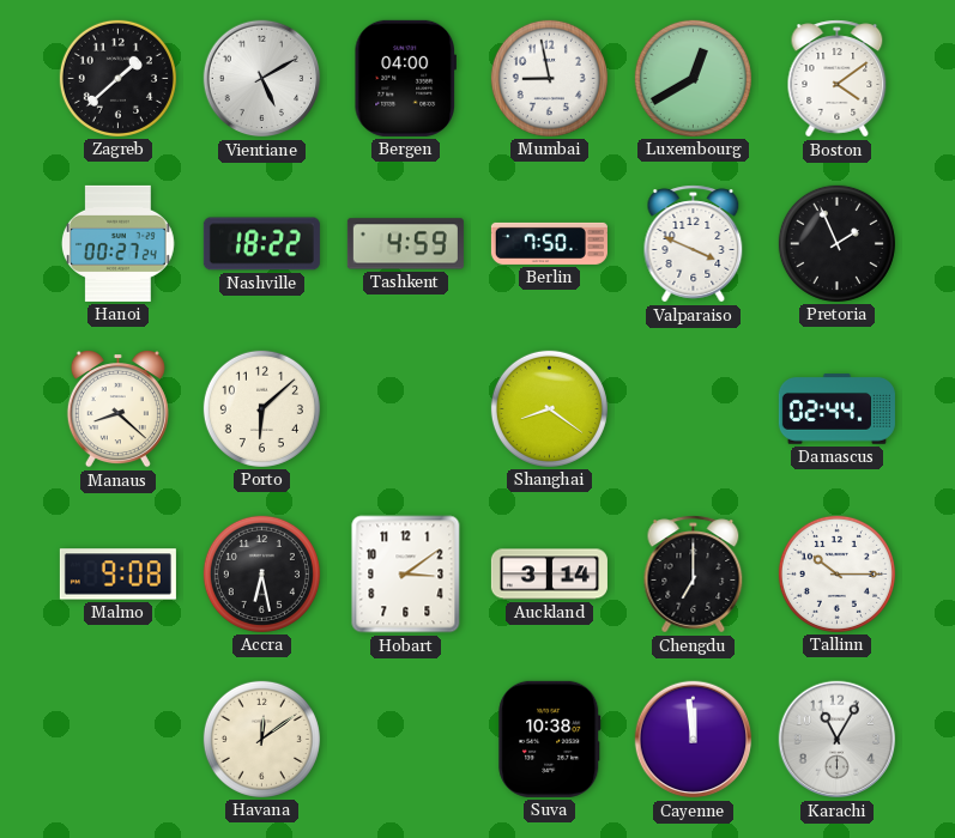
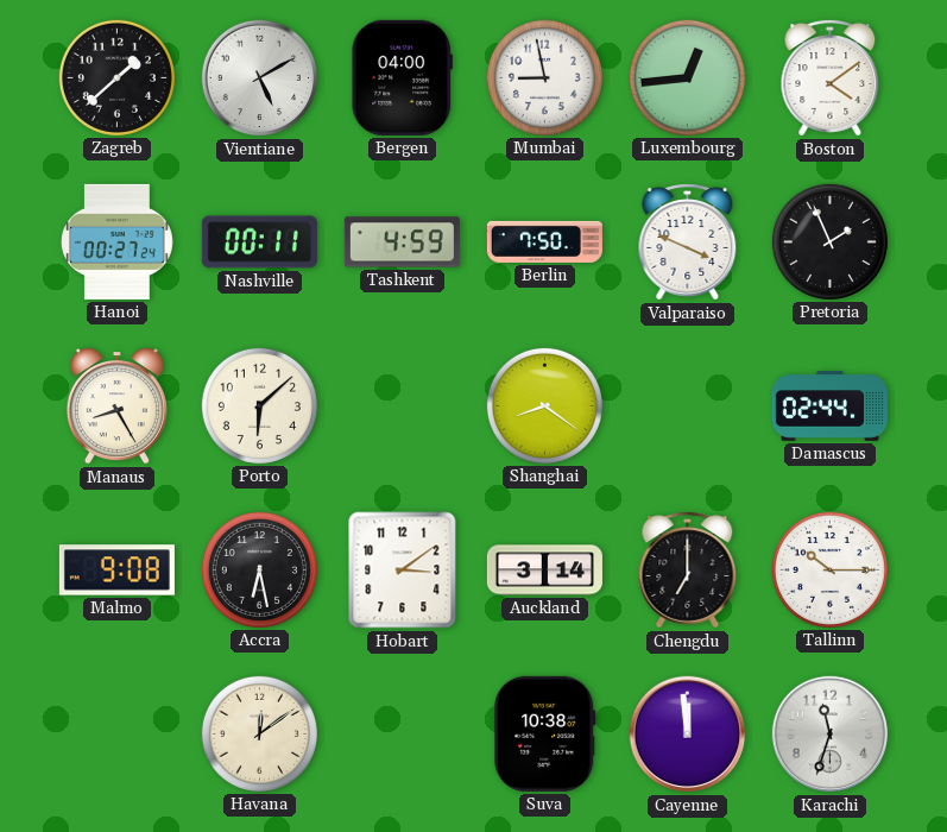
Luxembourg: 12:40 -> 12:44 (687, 77)
Nashville: 18:22 -> 00:11 (259, 242)
Manaus: 8:22 -> 8:25 (116, 406)
Karachi: 11:05 -> 11:33 (831, 735)
